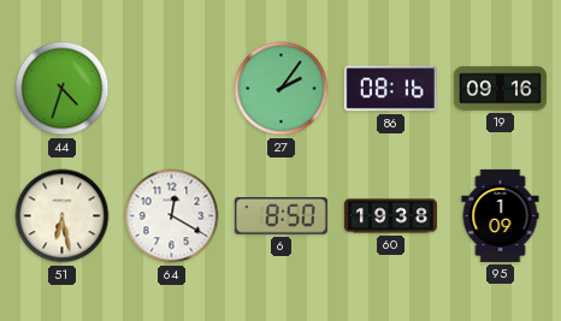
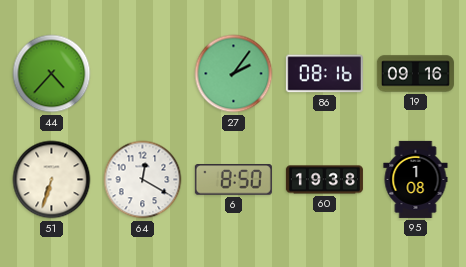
44: 4:33 -> 4:37 (52, 74)
51: 6:28 -> 6:33 (52, 180)
95: 1:09 -> 1:08 (416, 179)
